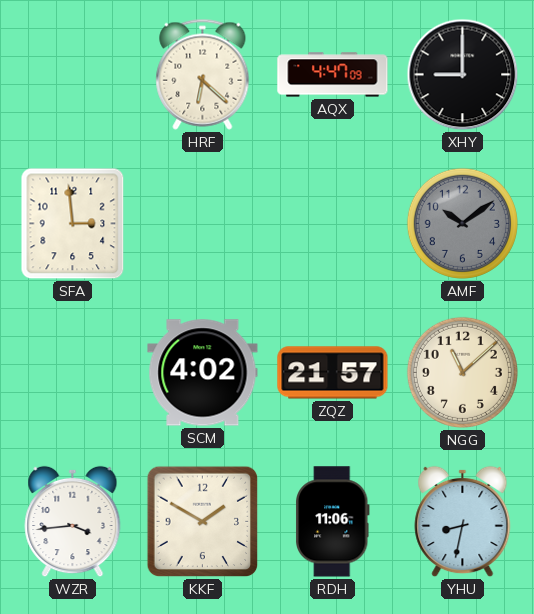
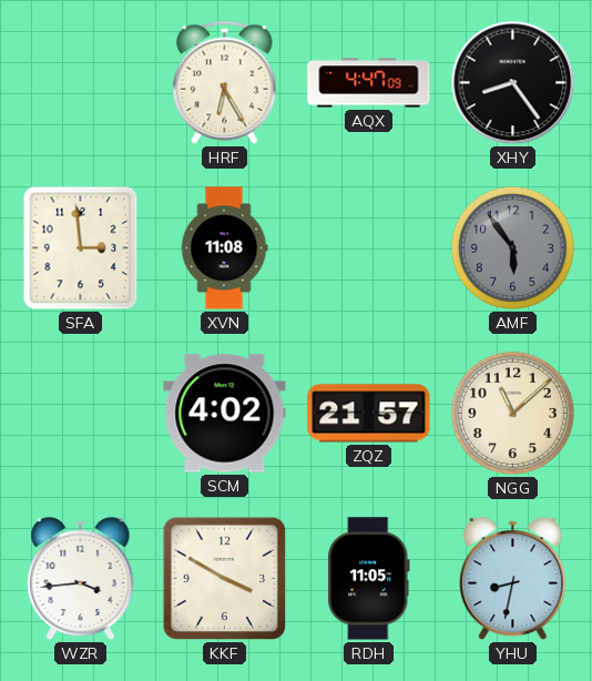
HRF: 6:22 -> 6:25 (225, 82)
XHY: 9:00 -> 8:24 (513, 83)
XVN: none -> 11:08 (224, 248)
AMF: 10:09 -> 5:54 (512, 247)
KKF: 1:50 -> 3:50 (225, 579)
RDH: 11:06 -> 11:05 (369, 579)
